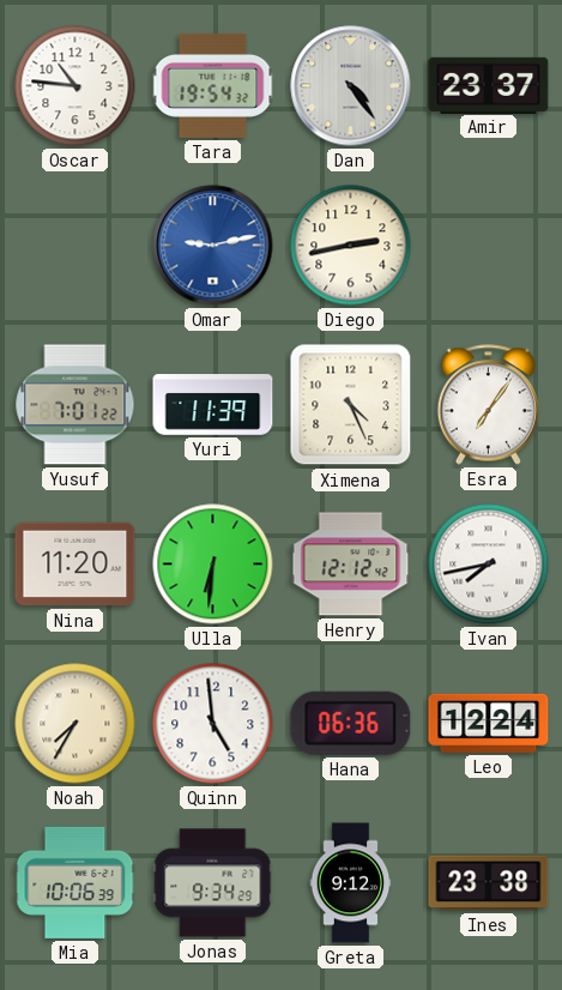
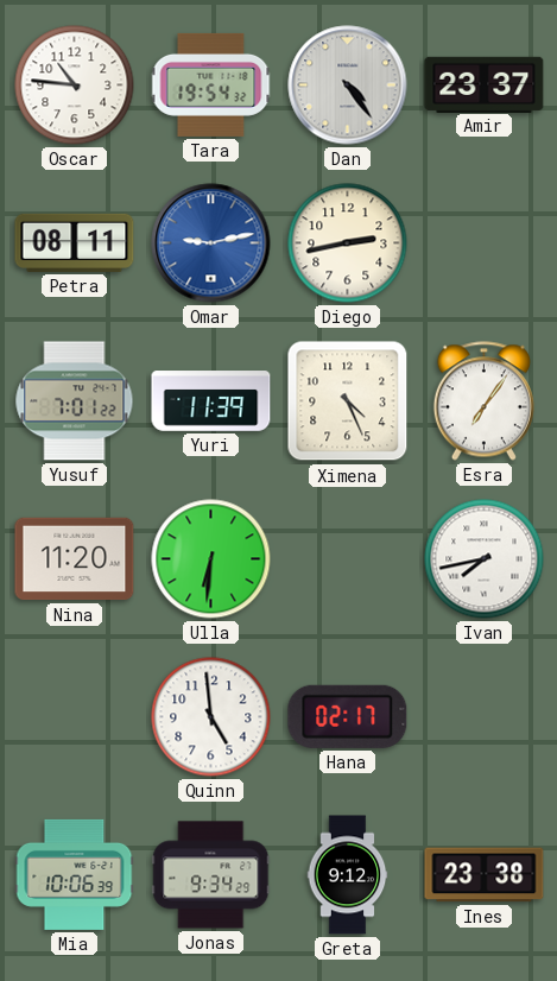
Petra: none -> 08:11 (75, 242)
Henry: 12:12 -> none (351, 565)
Noah: 7:35 -> none (75, 724)
Hana: 06:36 -> 02:17 (348, 716)
Leo: 12:24 -> none (489, 723)
